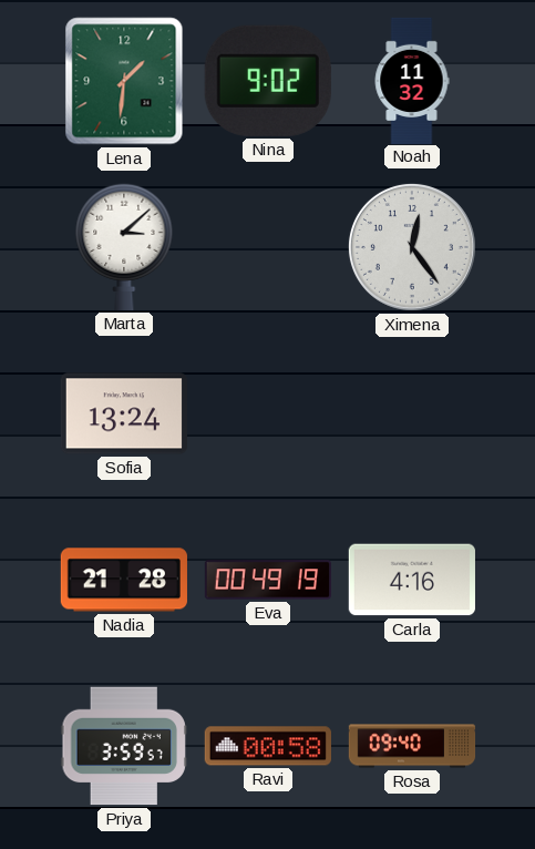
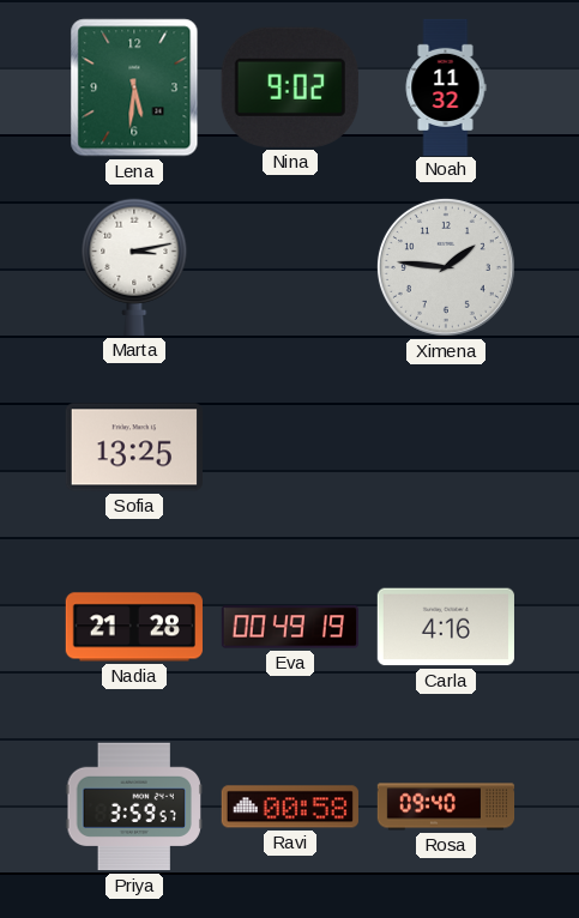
Lena: 1:31 -> 5:31 (134, 87)
Marta: 3:08 -> 3:13 (134, 267)
Ximena: 12:24 -> 1:46 (446, 267)
Sofia: 13:24 -> 13:25 (134, 447)
